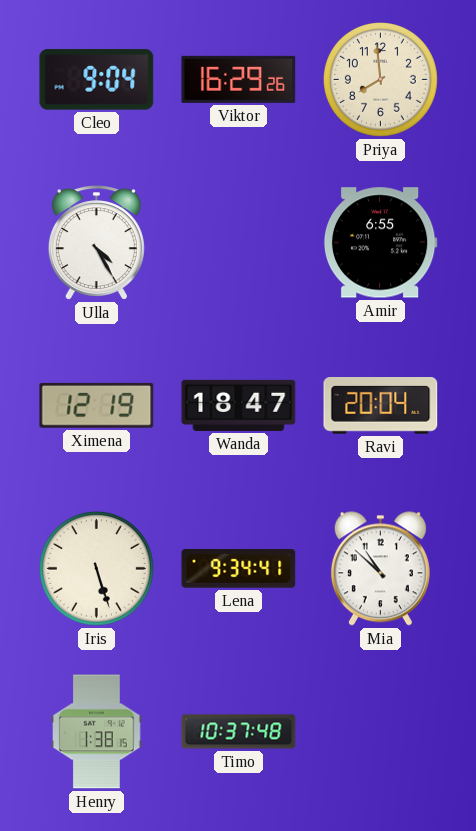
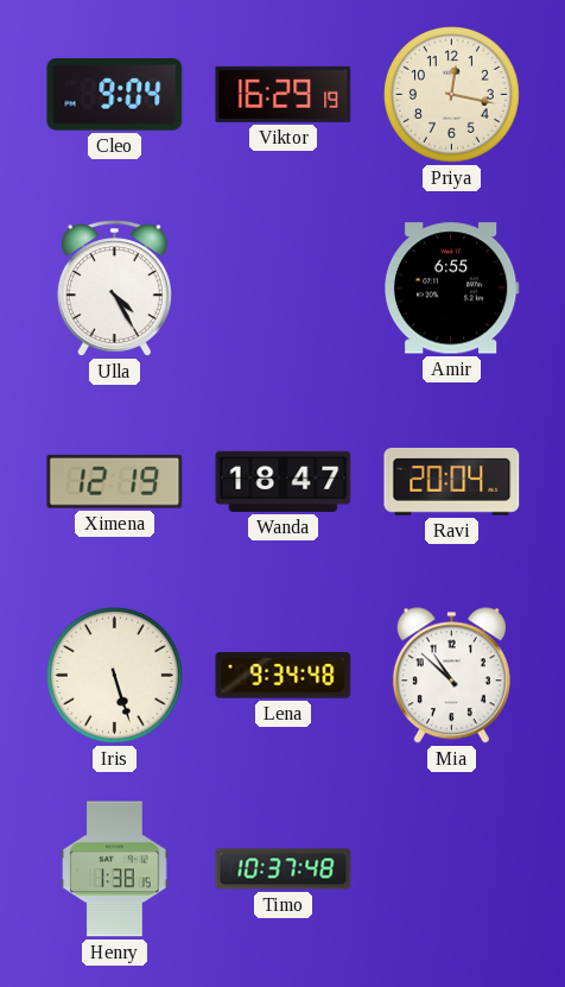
Viktor: 16:29:26 -> 16:29:19 (284, 94)
Priya: 7:59 -> 12:17 (451, 94)
Lena: 9:34:41 -> 9:34:48 (284, 676)
